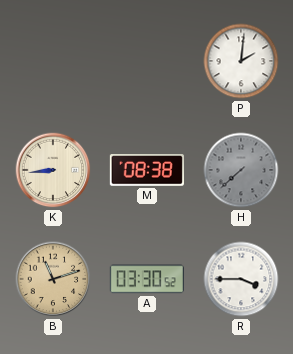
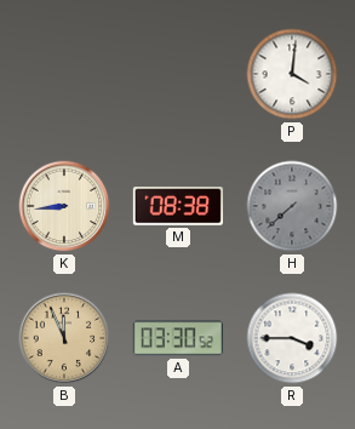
P: 2:01 -> 4:01 (292, 74)
B: 11:12 -> 11:56 (64, 338)
